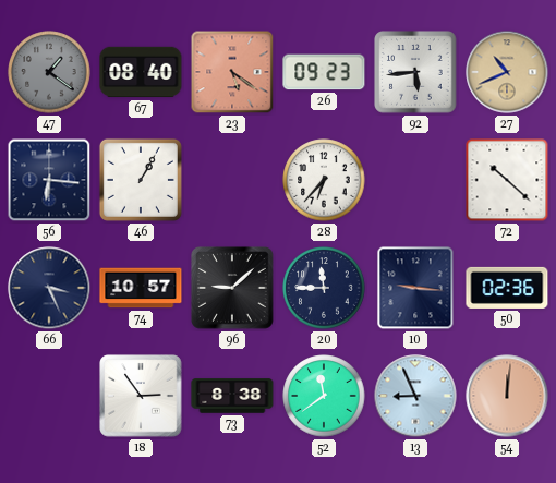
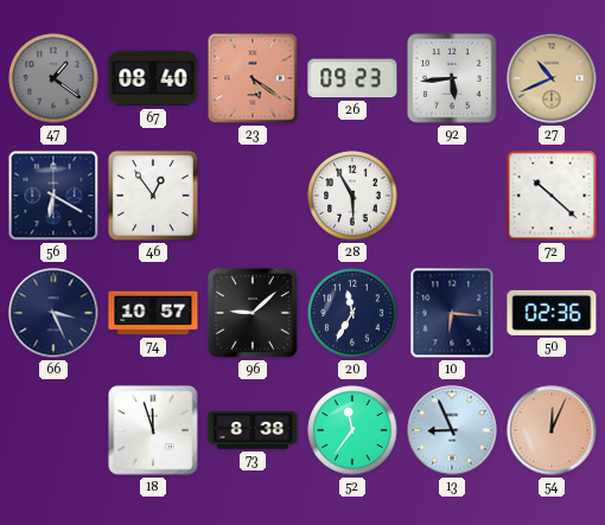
56: 6:16 -> 6:20 (53, 196)
46: 1:05 -> 12:54 (153, 196)
28: 6:37 -> 5:55 (352, 196)
20: 11:45 -> 11:35 (352, 313)
10: 9:16 -> 6:16 (452, 313)
18: 2:54 -> 11:57 (153, 430)
52: 11:39 -> 11:36 (352, 430)
54: 12:01 -> 12:04 (552, 430)
